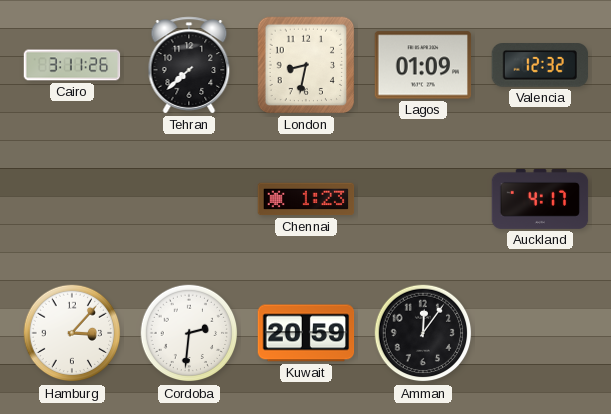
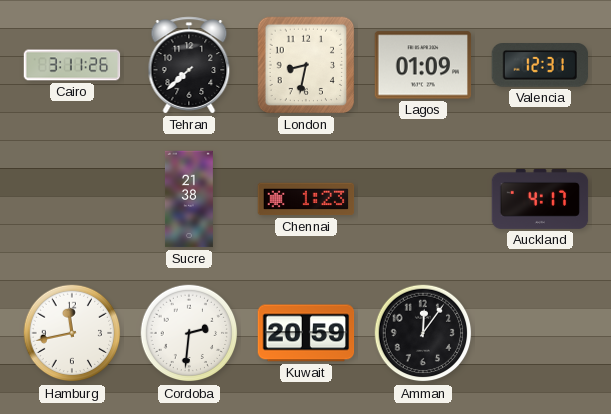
Valencia: 12:32 -> 12:31 (539, 65)
Sucre: none -> 21:38 (189, 199)
Hamburg: 3:07 -> 11:43 (72, 333)
